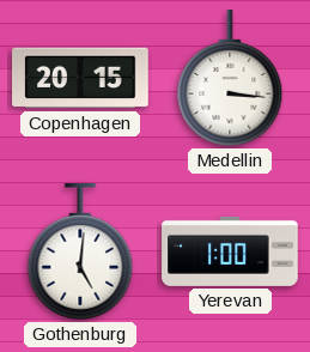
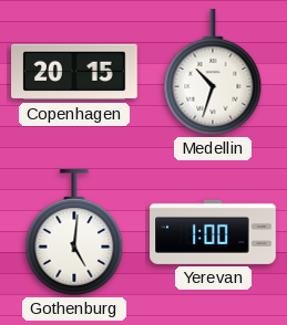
Medellin: 3:16 -> 10:33 (213, 72)
